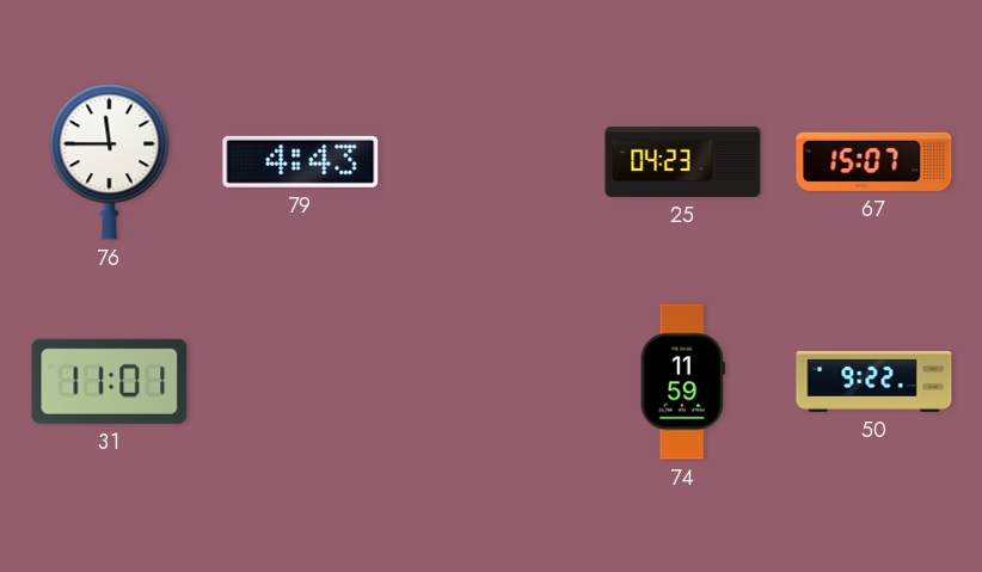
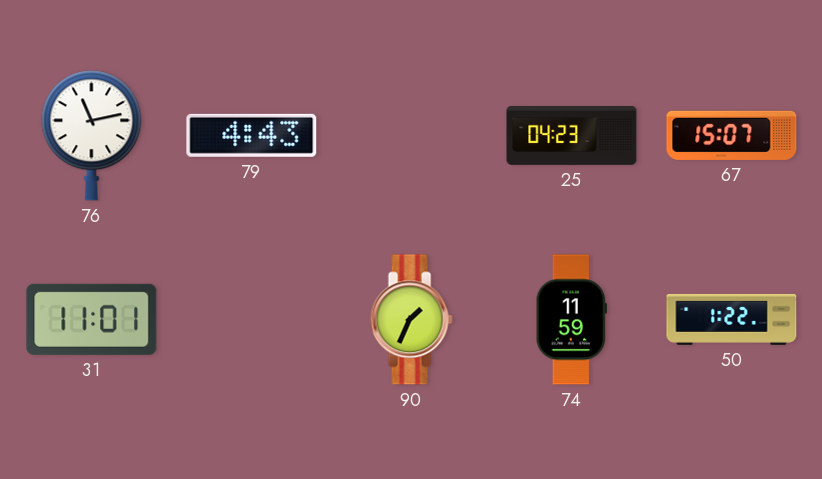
76: 11:45 -> 11:13 (92, 136)
90: none -> 1:34 (411, 320)
50: 9:22 -> 1:22 (732, 319)
